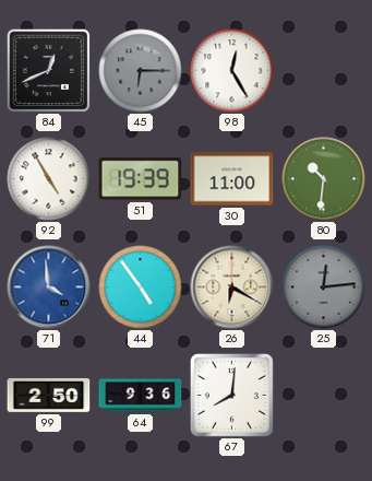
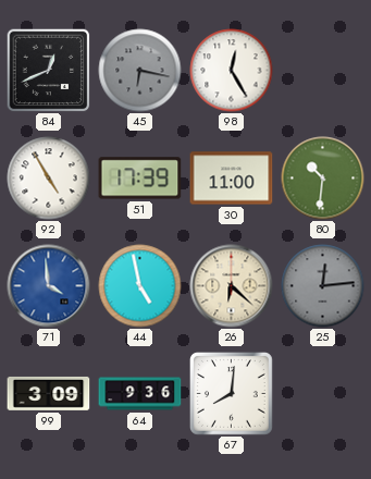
45: 6:15 -> 6:17 (140, 71)
51: 19:39 -> 17:39 (140, 179)
44: 4:54 -> 4:58 (140, 286)
26: 6:20 -> 6:22 (232, 286)
99: 2:50 -> 3:09 (49, 393)
